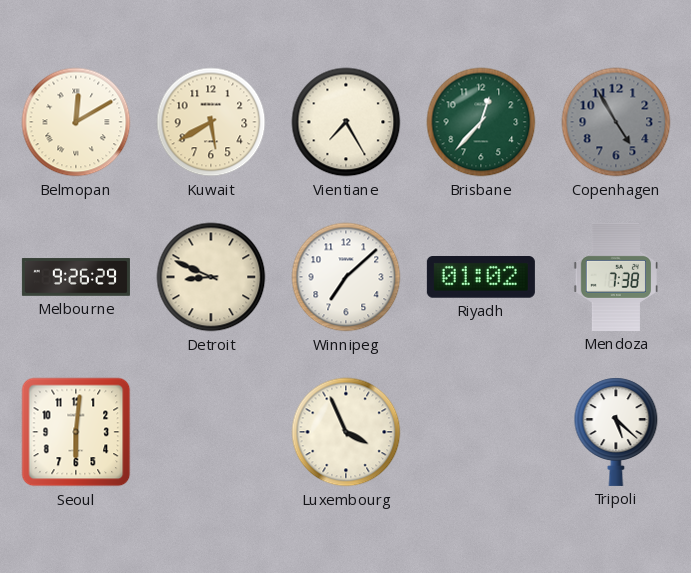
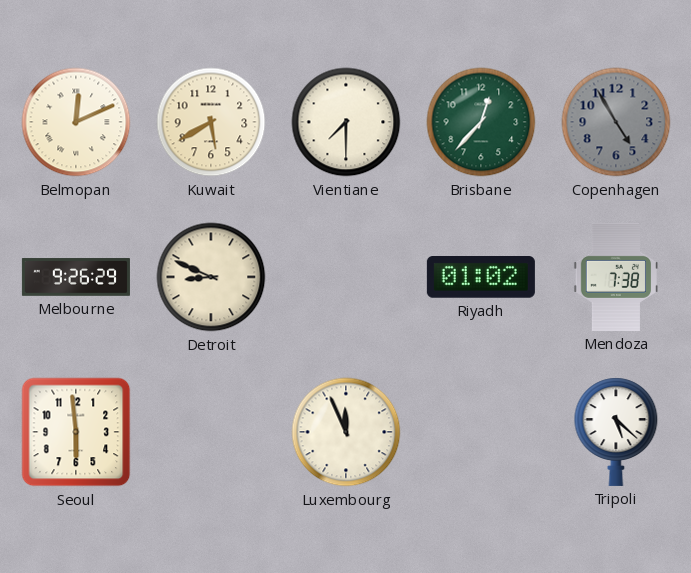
Belmopan: 12:10 -> 12:11 (76, 122)
Vientiane: 7:25 -> 7:30 (346, 122)
Winnipeg: 7:08 -> none (346, 277)
Seoul: 6:01 -> 5:59 (76, 432)
Luxembourg: 3:56 -> 11:56 (346, 432)
